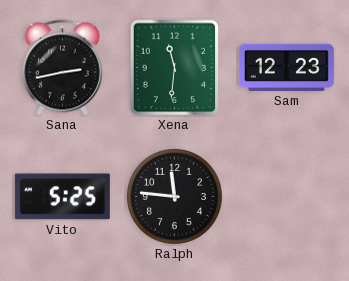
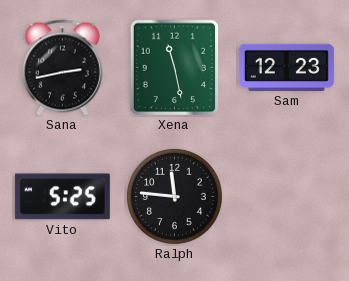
Xena: 11:31 -> 11:28 (175, 68)
